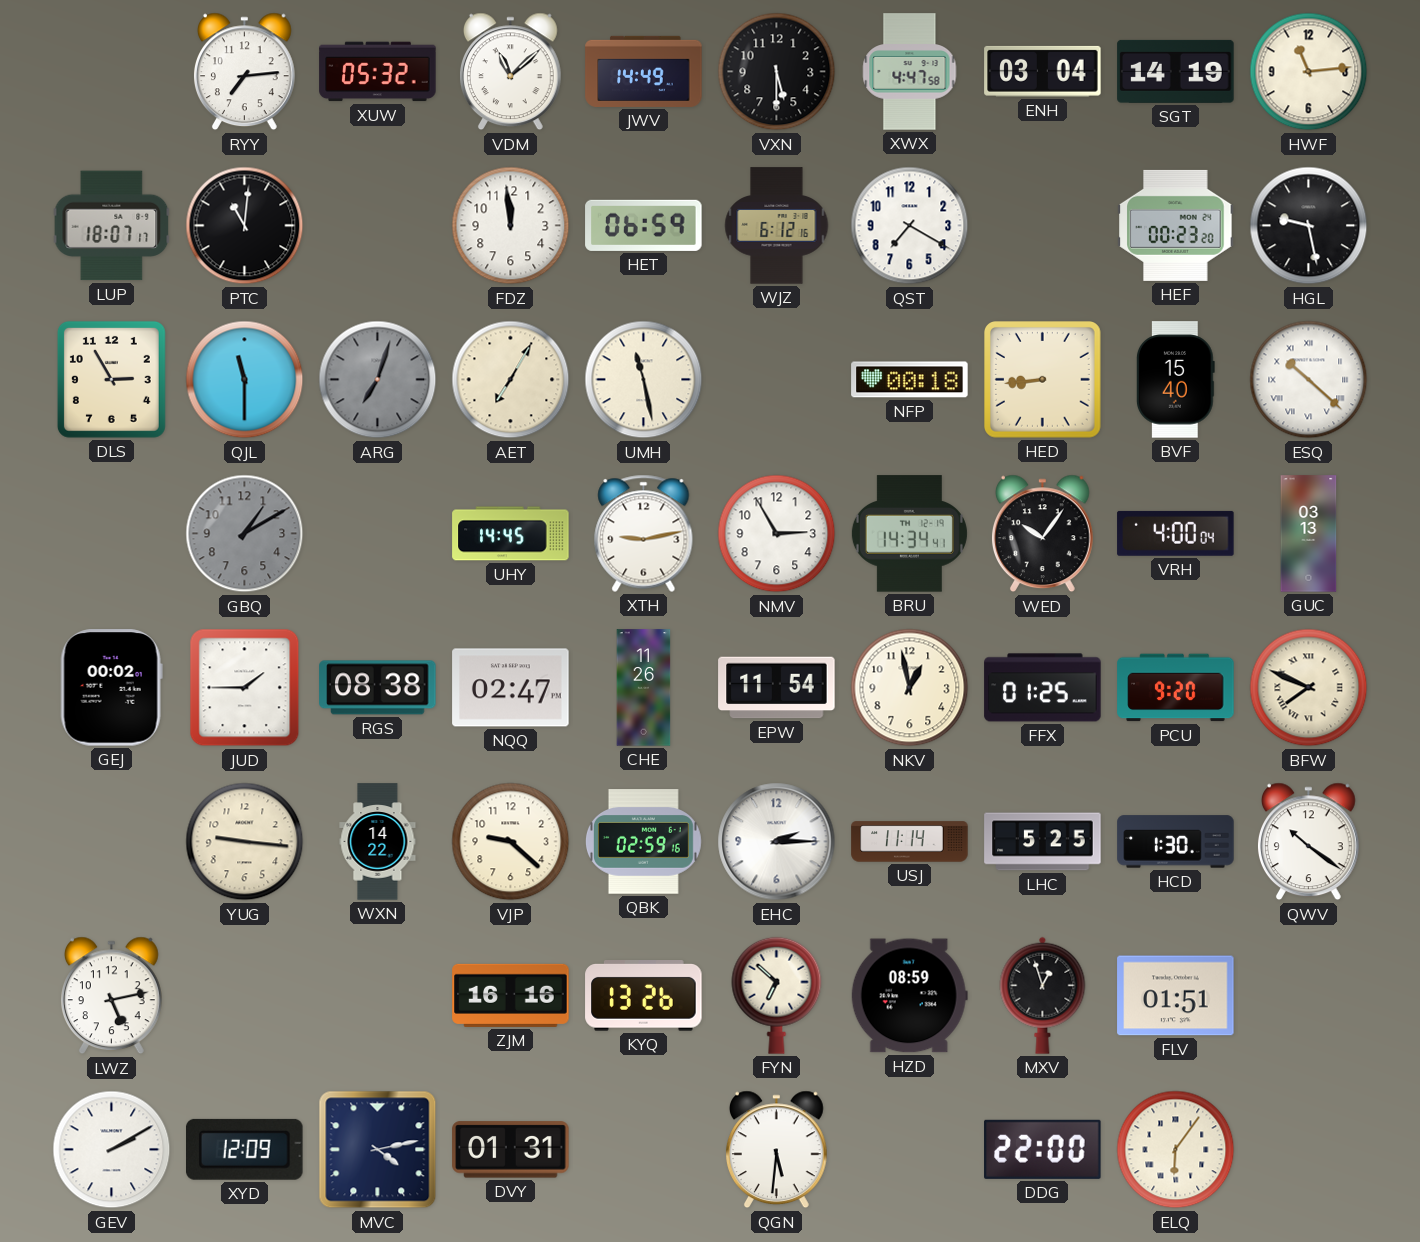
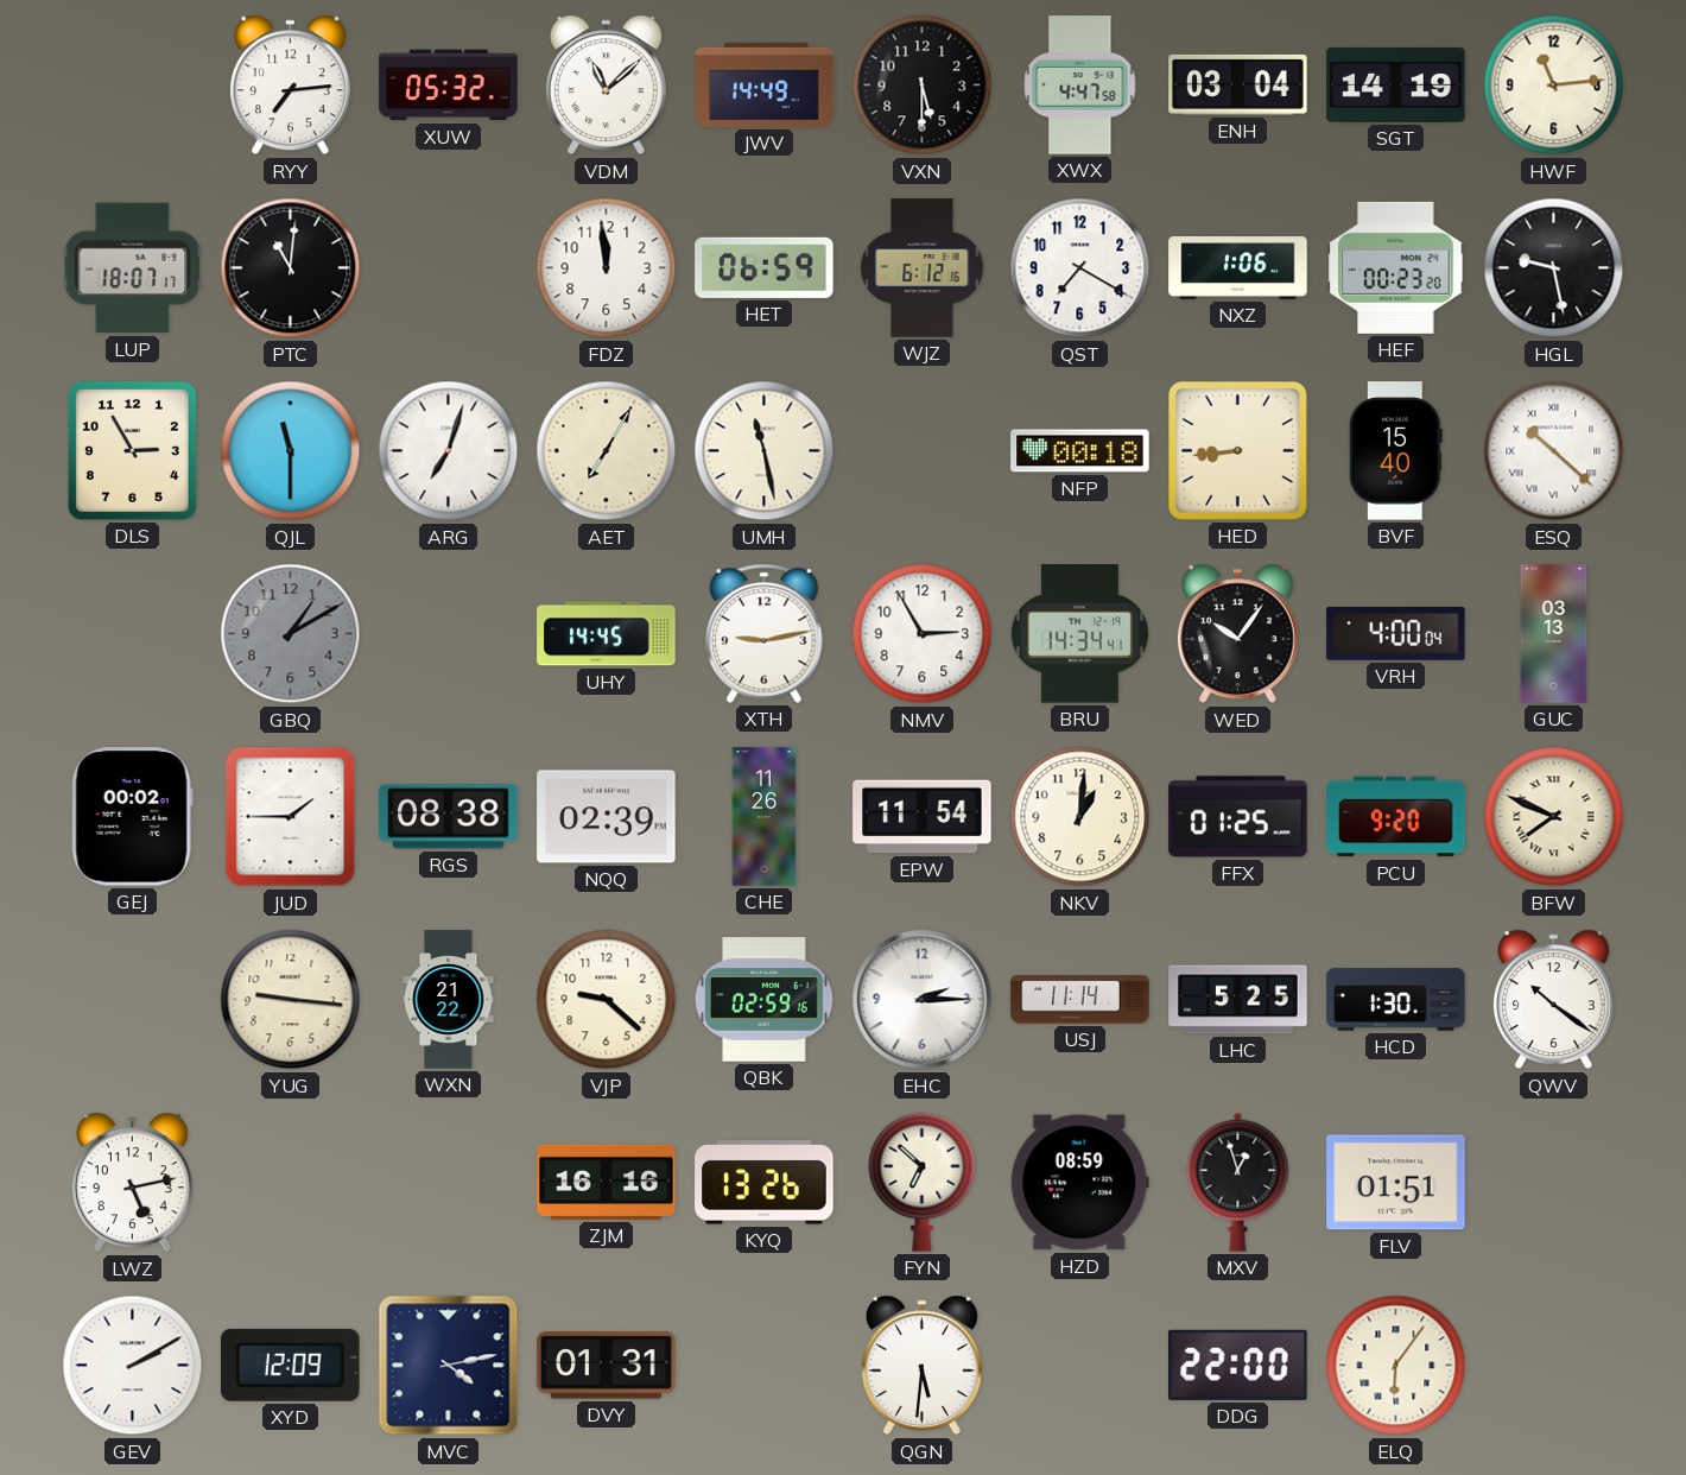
NXZ: none -> 1:06 (1238, 268)
ARG dial: grey -> white (449, 451)
NQQ: 02:47 -> 02:39 (607, 817)
NKV: 12:58 -> 1:01 (1080, 817)
WXN: 14:22 -> 21:22 (449, 1000)
